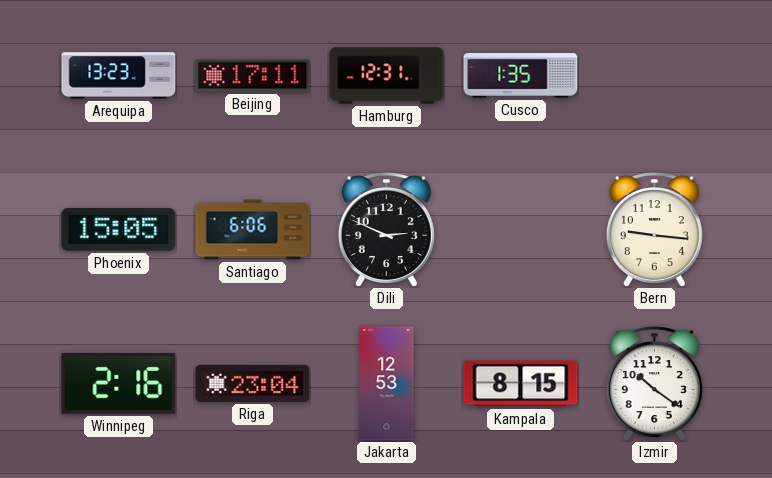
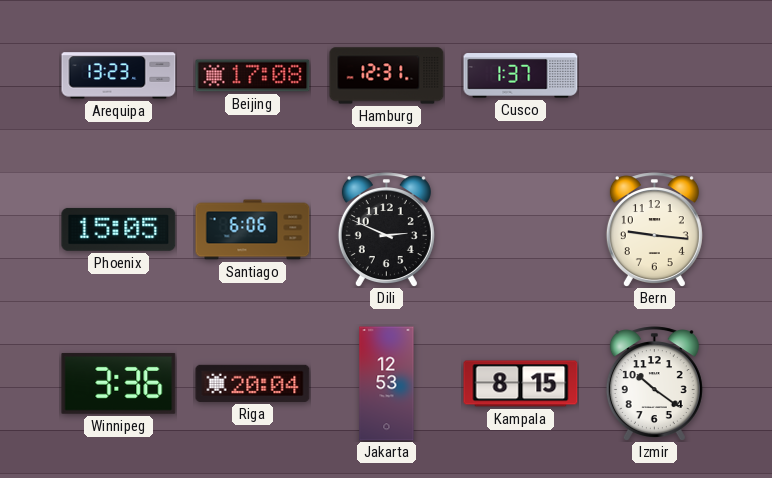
Beijing: 17:11 -> 17:08 (253, 76)
Cusco: 1:35 -> 1:37 (521, 76)
Winnipeg: 2:16 -> 3:36 (119, 383)
Riga: 23:04 -> 20:04 (253, 383)
